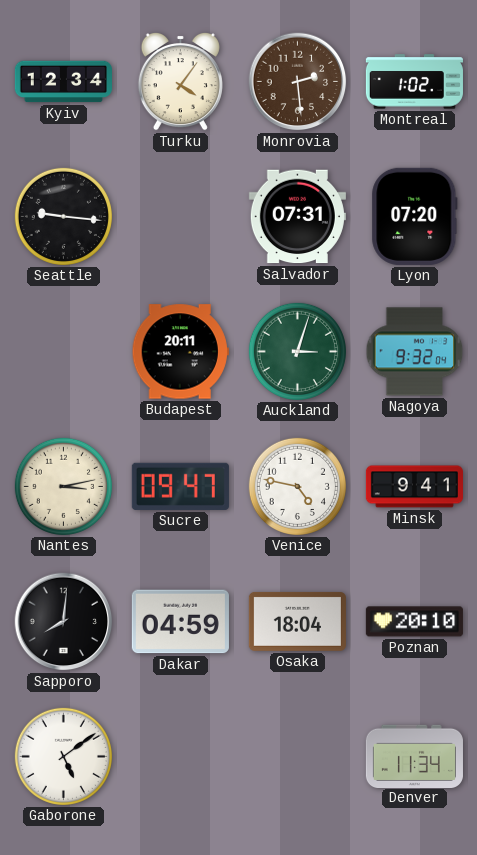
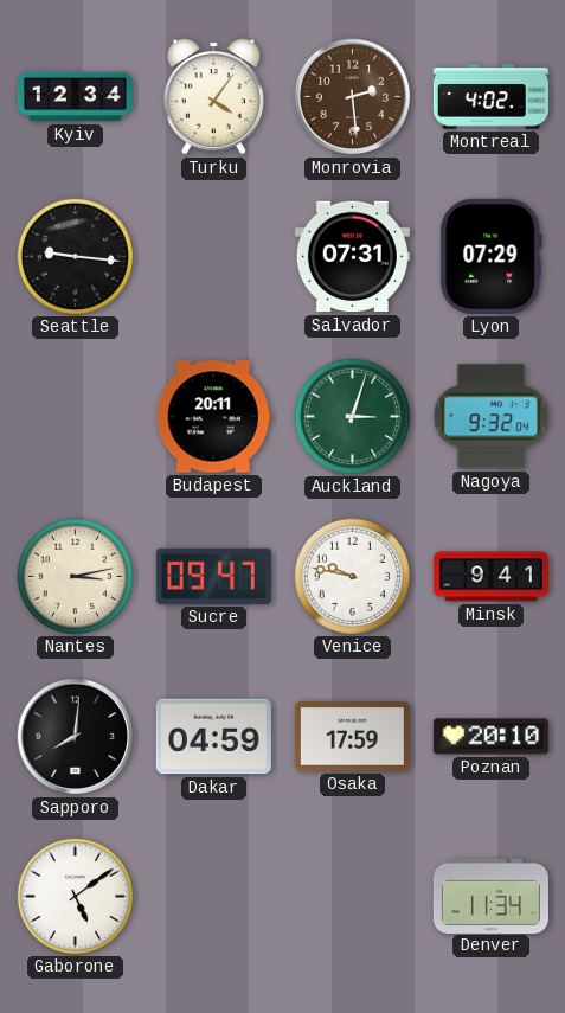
Montreal: 1:02 -> 4:02 (490, 97)
Lyon: 07:20 -> 07:29 (492, 256)
Venice: 4:47 -> 9:47 (352, 576)
Osaka: 18:04 -> 17:59 (352, 736)
